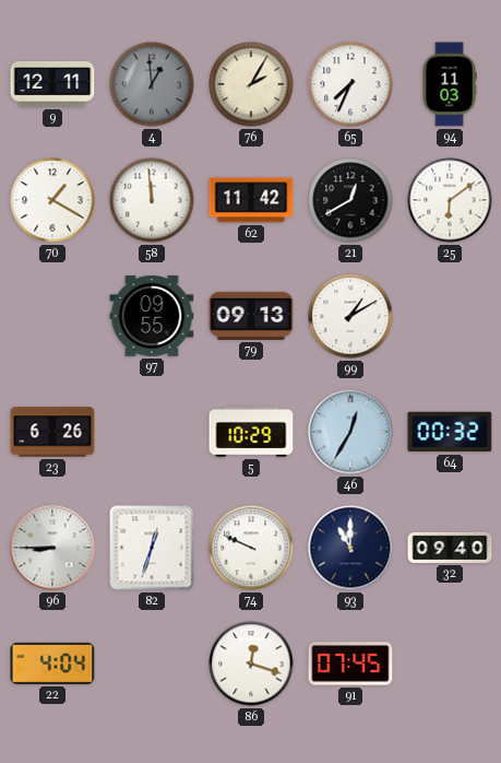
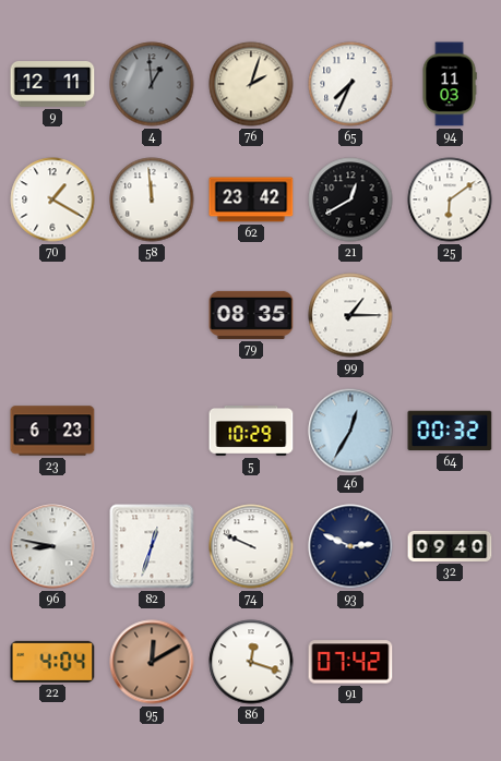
76: 2:05 -> 2:03 (251, 84)
62: 11:42 -> 23:42 (251, 200)
97: 09:55 -> none (152, 317)
79: 09:13 -> 08:35 (251, 315)
99: 1:10 -> 1:15 (350, 315)
23: 6:26 -> 6:23 (52, 431)
96: 8:45 -> 8:47 (52, 546)
93: 11:00 -> 2:49 (350, 546)
95: none -> 12:10 (152, 662)
91: 07:45 -> 07:42 (350, 662)
